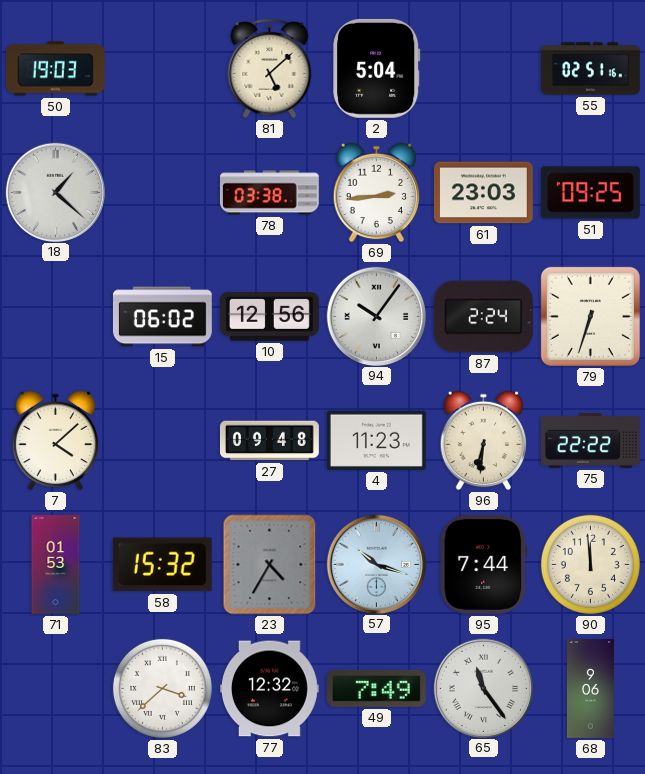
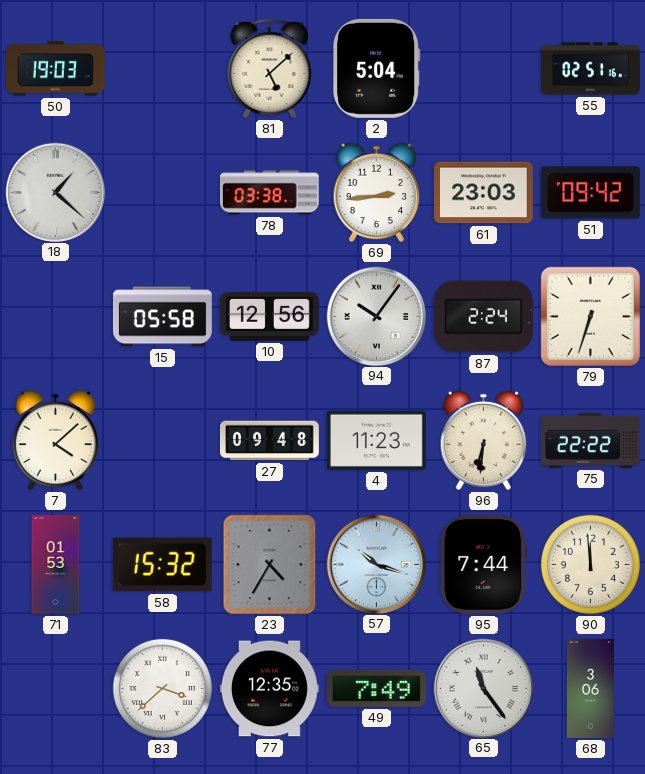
51: 09:25 -> 09:42 (590, 193)
15: 06:02 -> 05:58 (162, 317)
77: 12:32 -> 12:35 (269, 689)
68: 9:06 -> 3:06 (590, 689)
